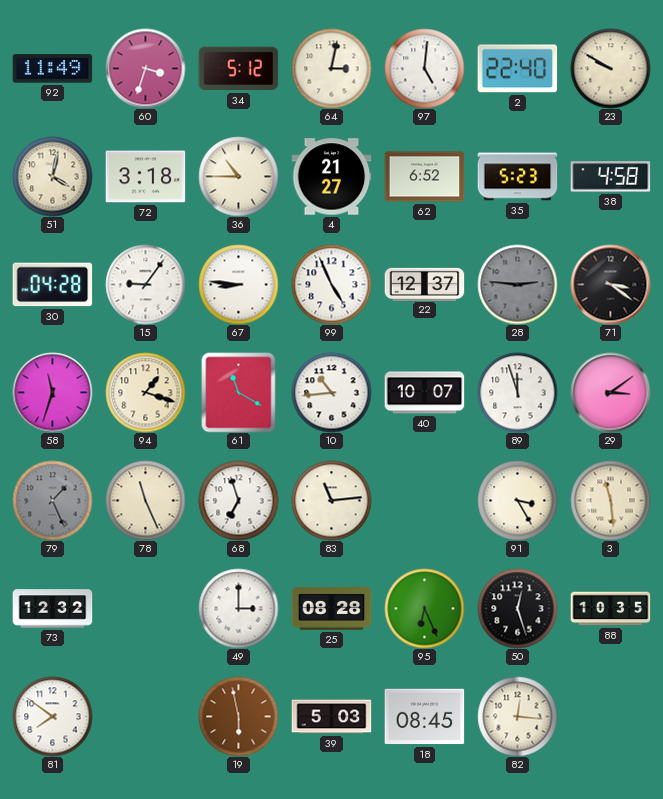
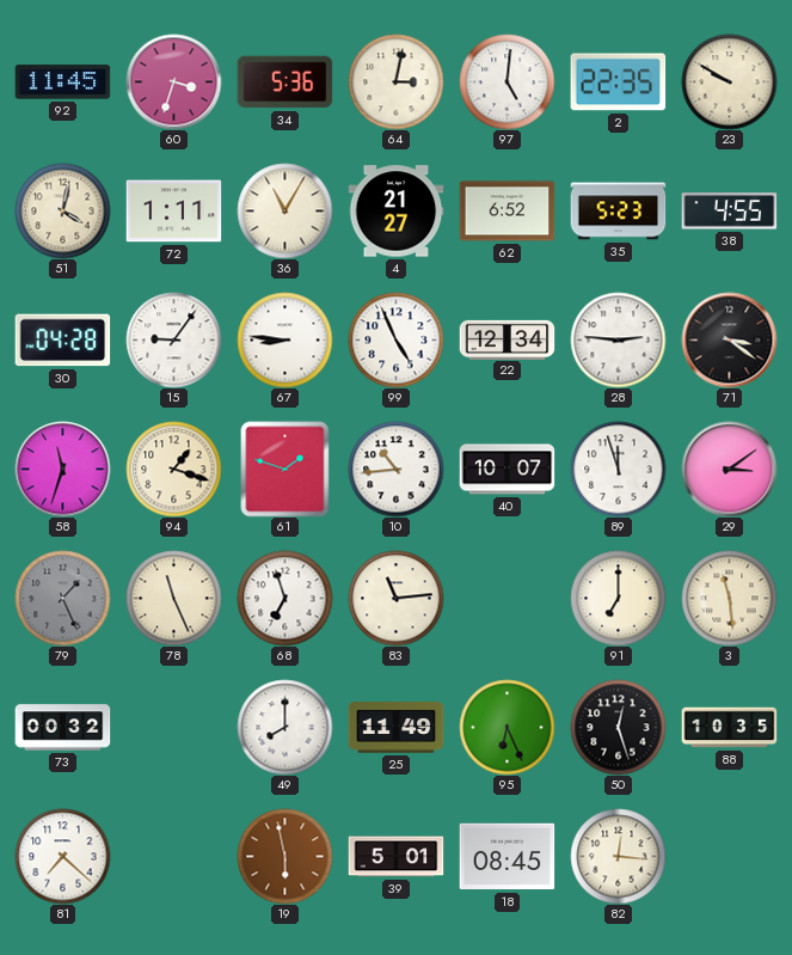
92: 11:49 -> 11:45 (62, 82)
34: 5:12 -> 5:36 (284, 82)
2: 22:40 -> 22:35 (618, 82)
72: 3:18 -> 1:11 (173, 212)
36: 10:45 -> 11:05 (284, 210)
38: 4:58 -> 4:55 (729, 212)
22: 12:37 -> 12:34 (506, 339)
28 dial: grey -> white (618, 339)
61: 11:20 -> 1:48 (286, 469)
91: 3:25 -> 7:00 (618, 598)
73: 12:32 -> 00:32 (62, 728)
49: 3:00 -> 8:00 (284, 727)
25: 08:28 -> 11:49 (395, 728)
81: 7:51 -> 7:22 (62, 856)
39: 5:03 -> 5:01 (395, 857)
